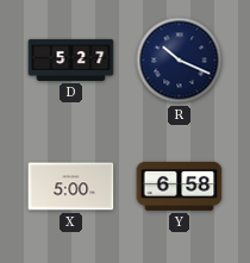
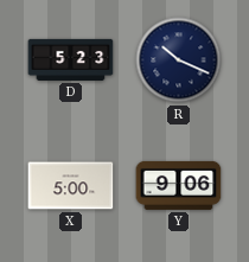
D: 5:27 -> 5:23 (71, 59)
Y: 6:58 -> 9:06 (179, 185)
